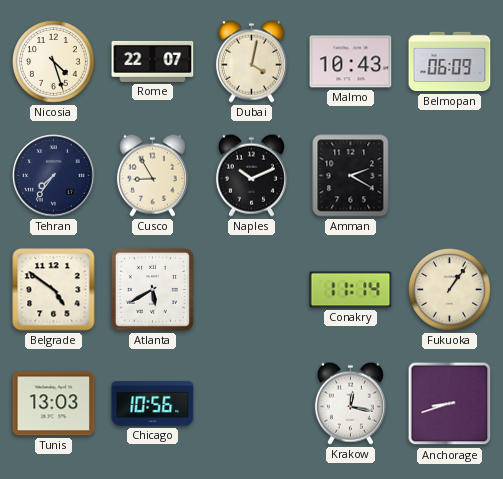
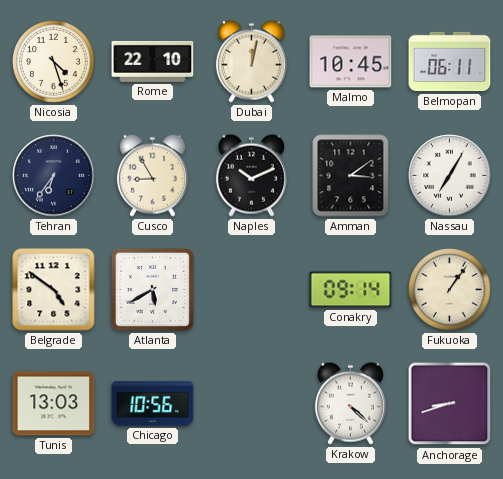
Rome: 22:07 -> 22:10 (153, 61)
Dubai: 4:02 -> 12:02 (251, 61)
Malmo: 10:43 -> 10:45 (351, 62)
Belmopan: 06:09 -> 06:11 (450, 62)
Tehran: 7:36 -> 6:36 (54, 176)
Amman: 2:20 -> 3:09 (351, 176)
Nassau: none -> 7:05 (450, 176)
Conakry: 11:14 -> 09:14 (351, 290)
Krakow: 12:17 -> 4:22 (350, 403)
